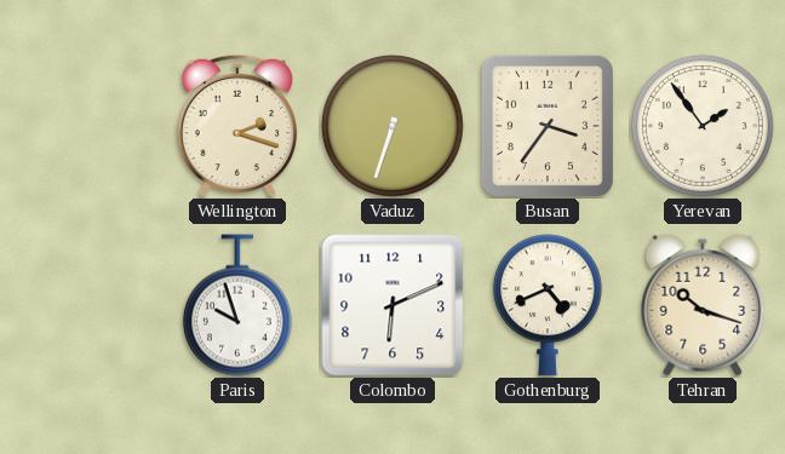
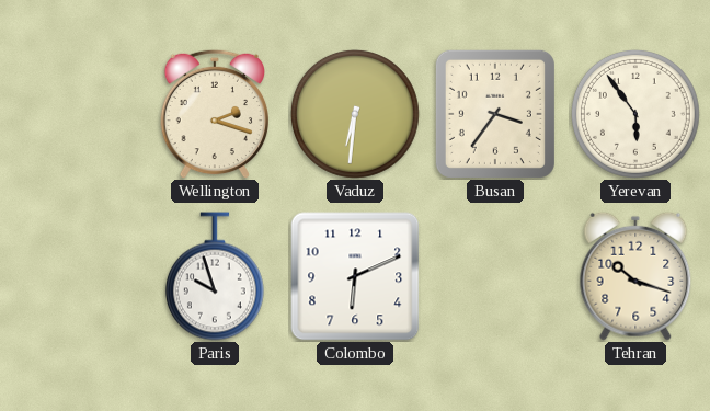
Vaduz: 6:33 -> 6:31 (355, 114)
Yerevan: 1:54 -> 5:54 (635, 114)
Gothenburg: 4:41 -> none (548, 305)
